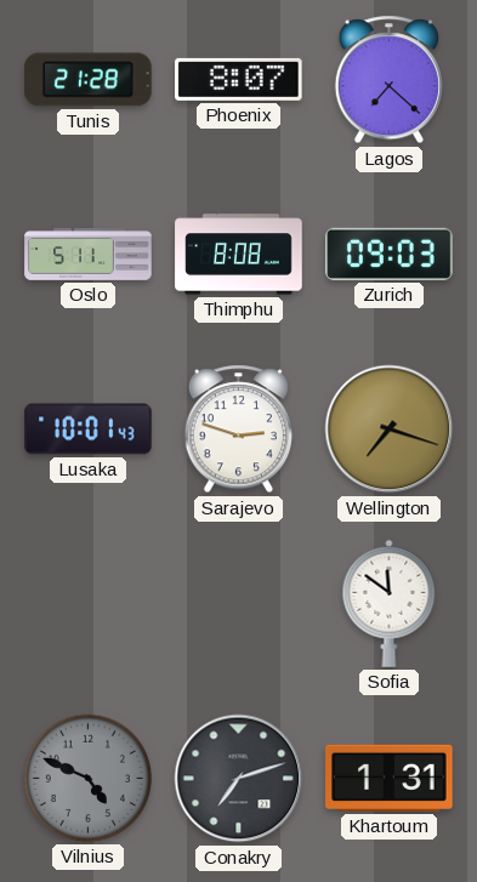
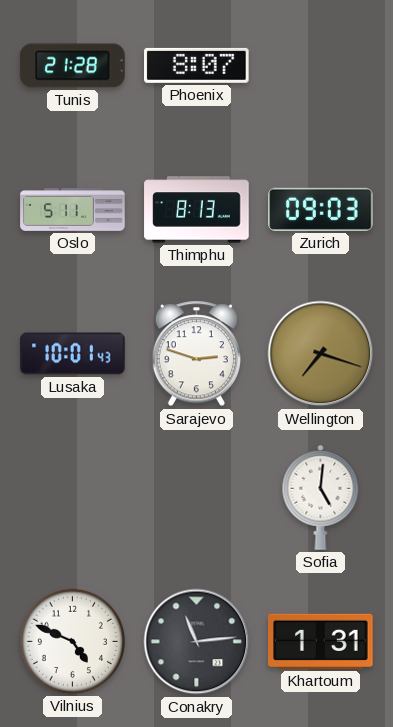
Lagos: 7:22 -> none (388, 80)
Thimphu: 8:08 -> 8:13 (197, 210)
Sofia: 11:51 -> 5:01 (321, 497)
Vilnius dial: grey -> white (72, 641)
Conakry: 7:12 -> 11:14 (197, 642)
